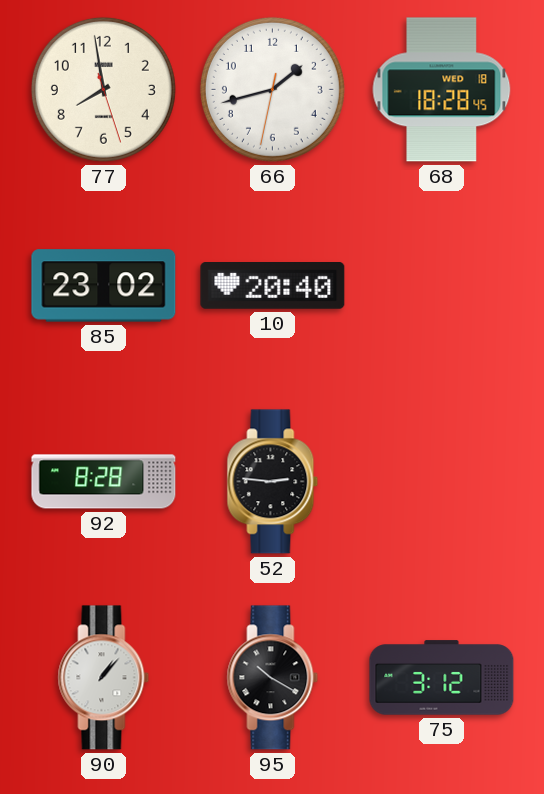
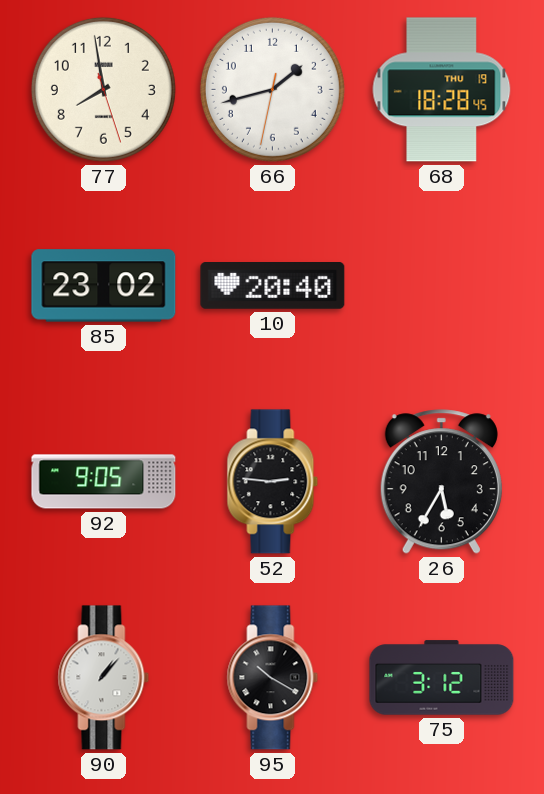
68 date: WED 18 -> THU 19 (442, 90)
92: 8:28 -> 9:05 (104, 482)
26: none -> 5:35 (441, 482)
